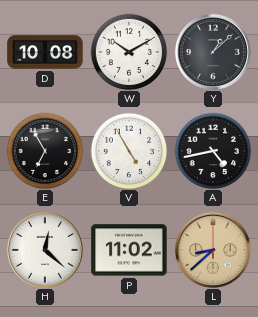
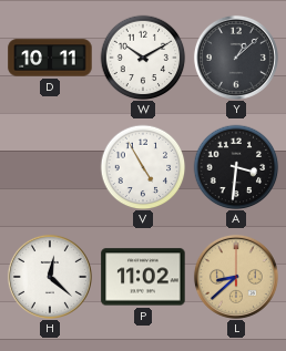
D: 10:08 -> 10:11 (50, 58)
E: 6:55 -> none (45, 151)
A: 4:43 -> 3:31 (236, 167)
